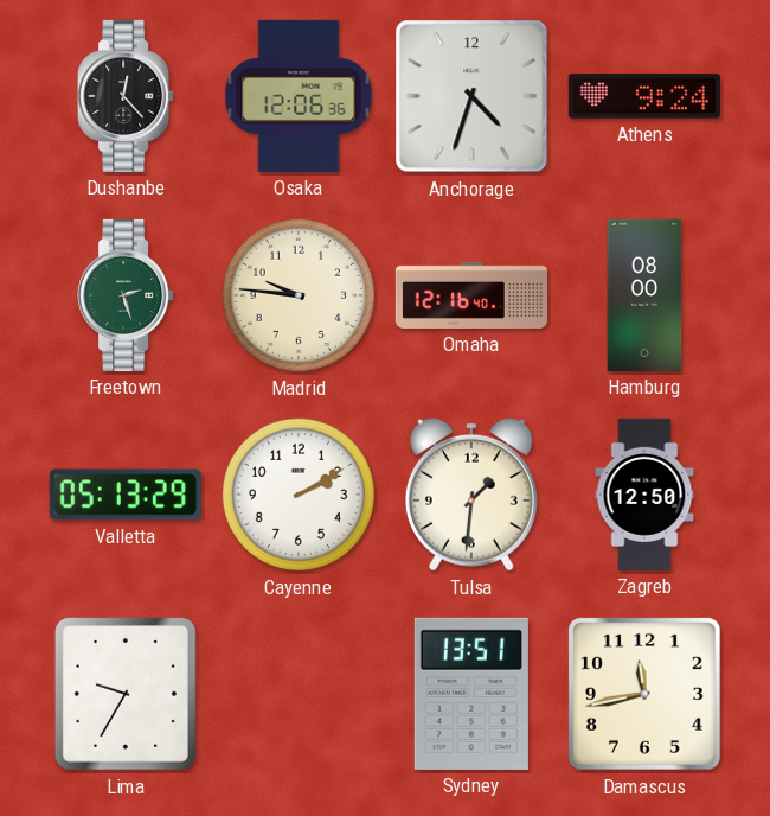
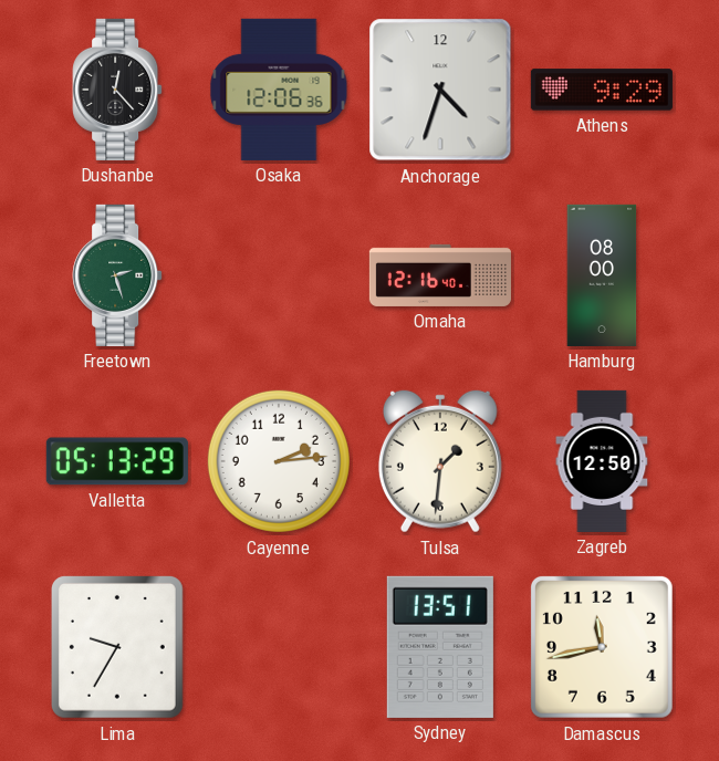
Athens: 9:24 -> 9:29 (602, 90)
Madrid: 9:46 -> none (299, 295)
Cayenne: 2:10 -> 2:14 (279, 461)
